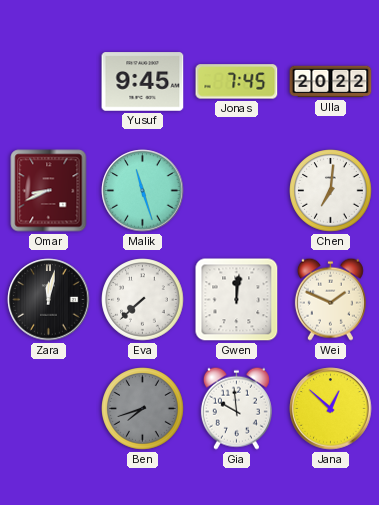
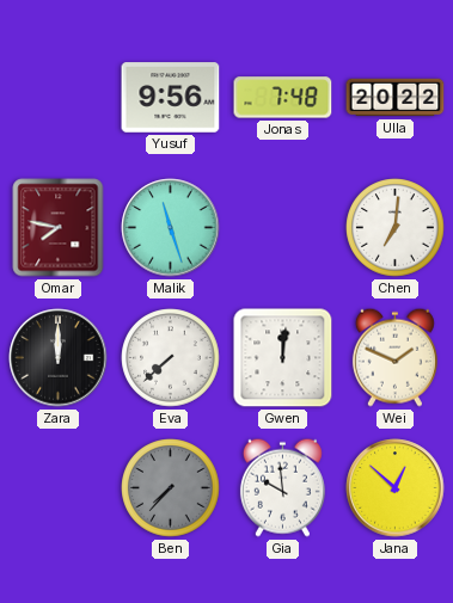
Yusuf: 9:45 -> 9:56 (171, 98)
Jonas: 7:45 -> 7:48 (283, 98)
Omar: 8:41 -> 7:47 (59, 228)
Zara: 12:02 -> 12:00 (59, 358)
Ben: 7:42 -> 7:37 (171, 488)
